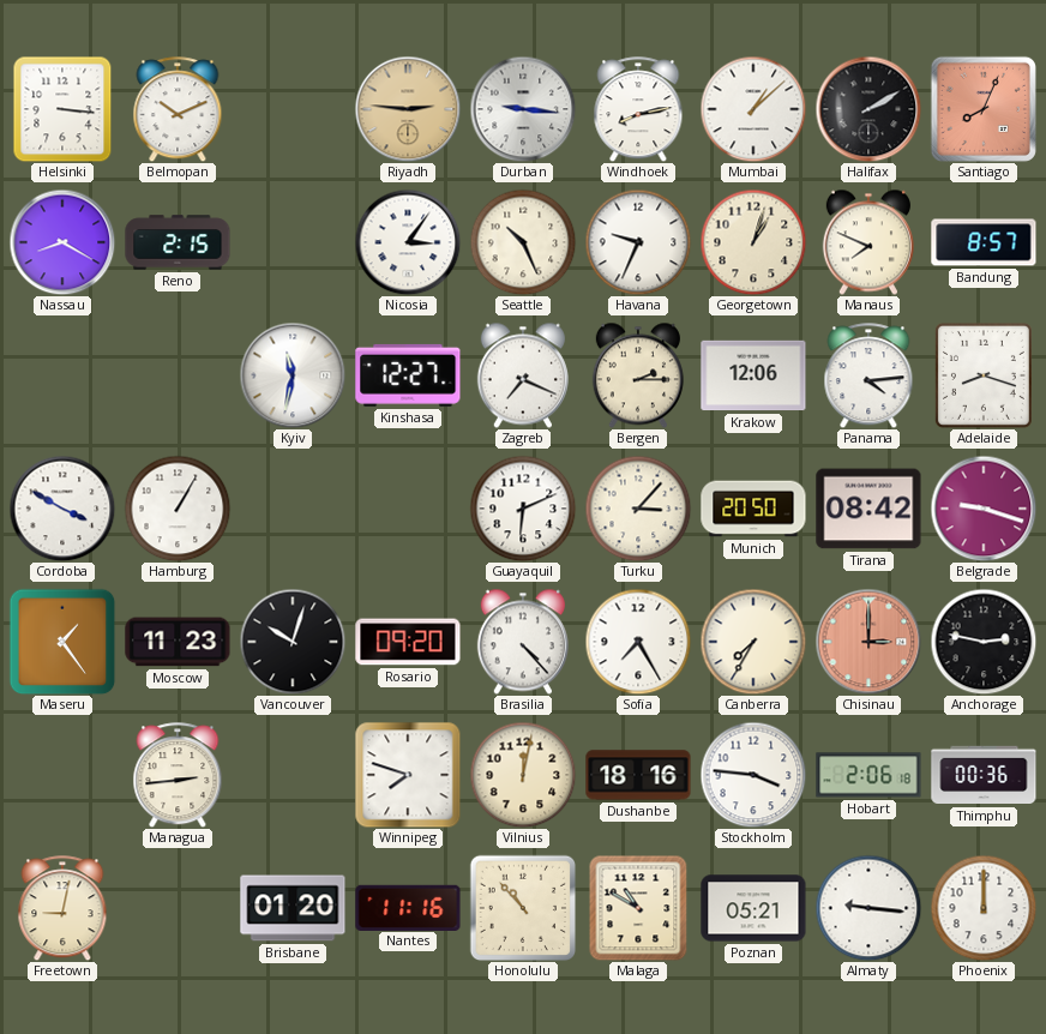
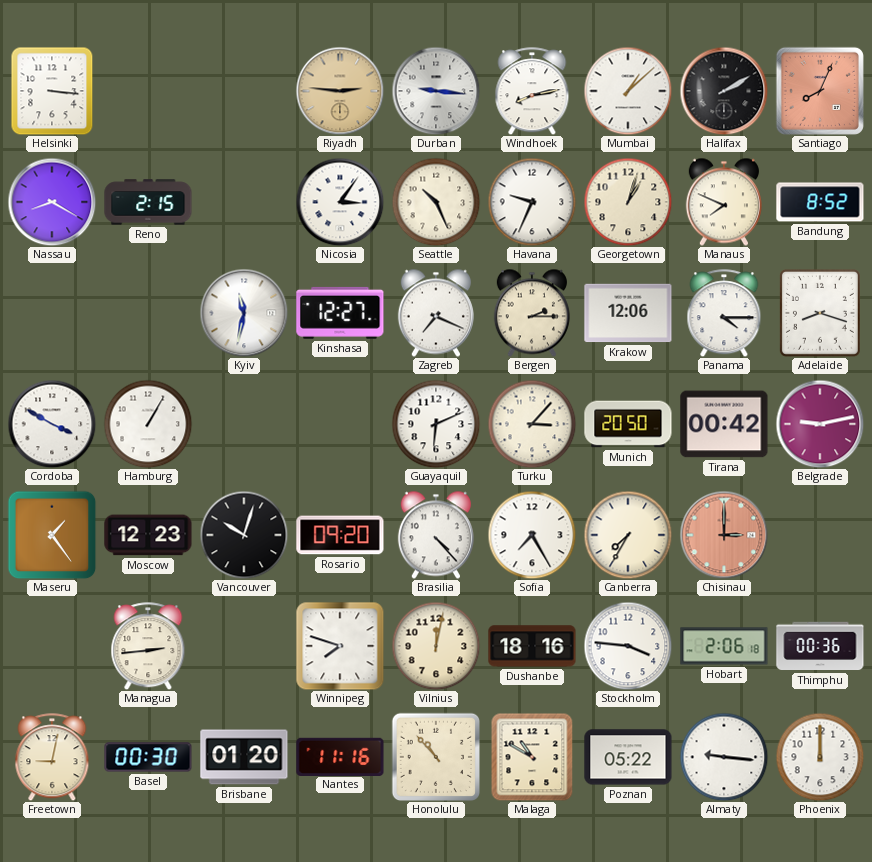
Belmopan: 10:11 -> none (178, 109)
Bandung: 8:57 -> 8:52 (820, 202)
Panama: 4:14 -> 4:15 (724, 313)
Tirana: 08:42 -> 00:42 (724, 424)
Belgrade: 9:18 -> 9:13 (820, 424)
Moscow: 11:23 -> 12:23 (148, 535)
Anchorage: 2:47 -> none (984, 642)
Basel: none -> 00:30 (148, 757)
Poznan: 05:21 -> 05:22 (628, 757)
